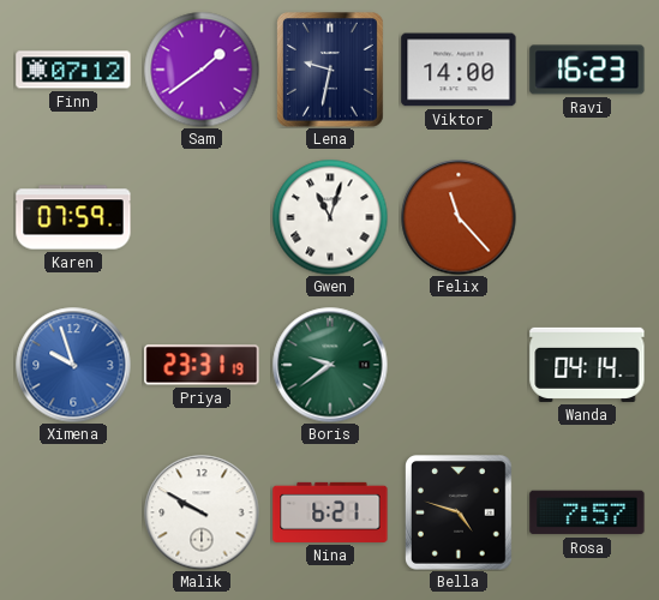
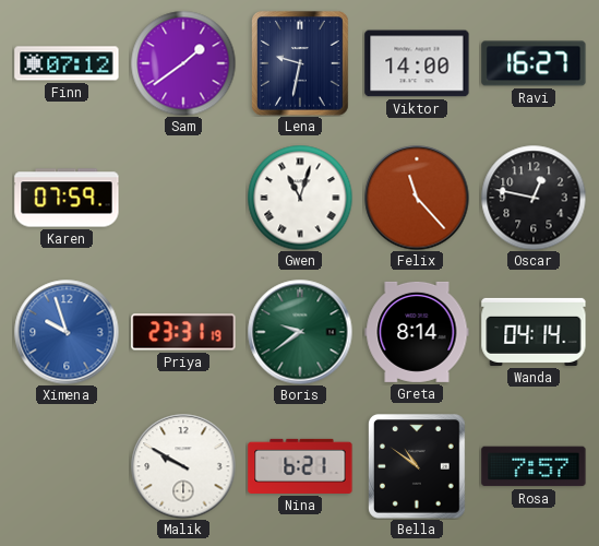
Ravi: 16:23 -> 16:27 (534, 63)
Oscar: none -> 12:47 (534, 198)
Greta: none -> 8:14 (417, 332)
Bella: 4:48 -> 10:51 (418, 467)
